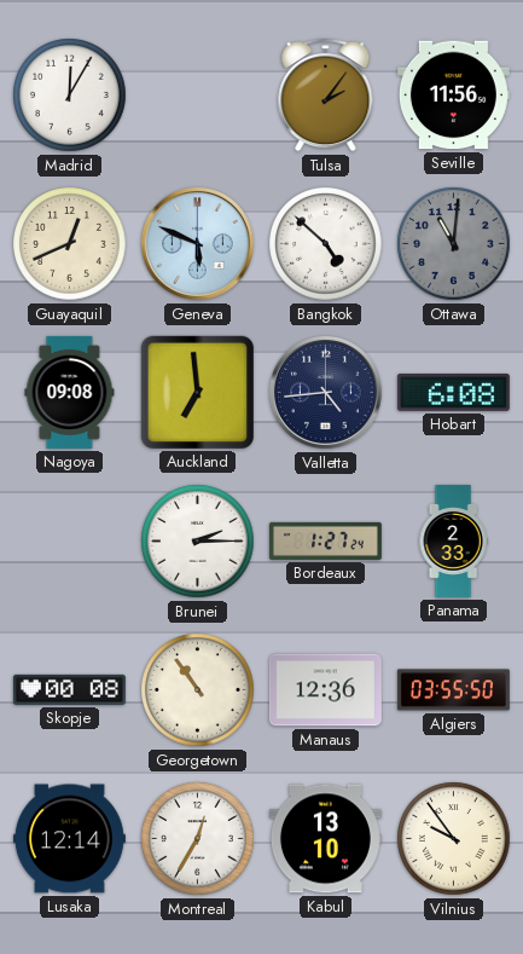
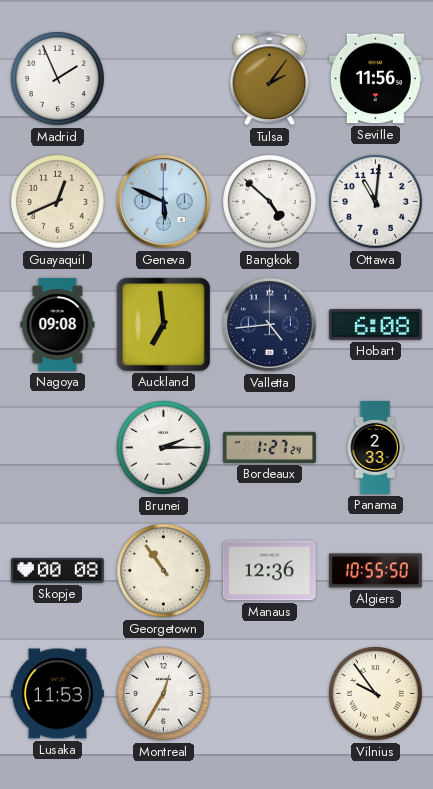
Madrid: 12:05 -> 1:56 (58, 79)
Ottawa dial: grey -> white (376, 202)
Algiers: 03:55 -> 10:55 (375, 571)
Lusaka: 12:14 -> 11:53 (57, 694)
Kabul: 13:10 -> none (325, 839)
